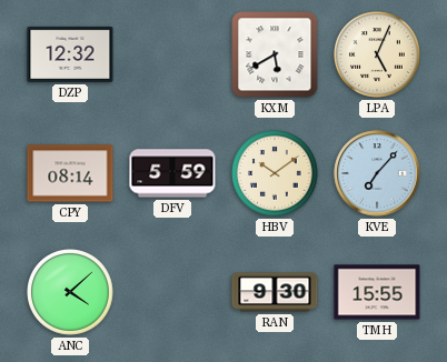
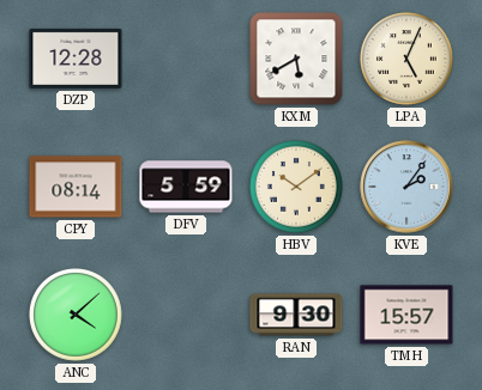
DZP: 12:32 -> 12:28 (76, 59)
KVE: 7:07 -> 2:06 (406, 187)
TMH: 15:55 -> 15:57 (406, 315)
